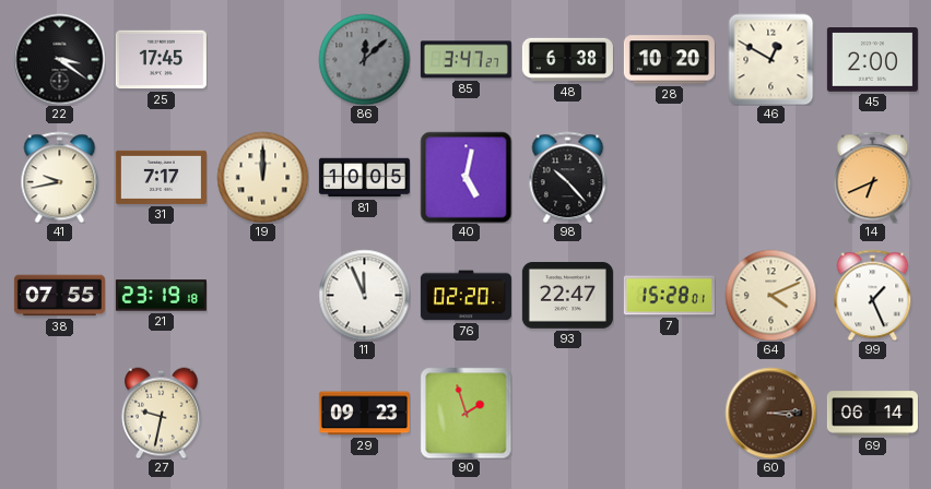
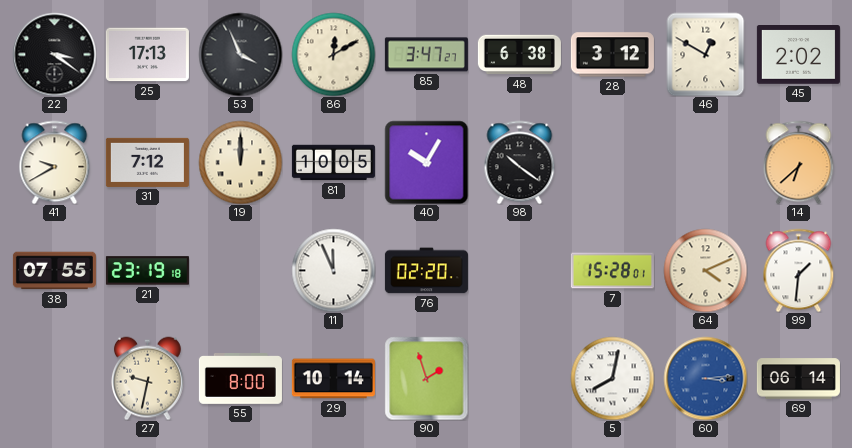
25: 17:45 -> 17:13 (147, 55)
53: none -> 3:56 (240, 54)
86: 12:08 -> 12:10 (333, 54)
86 dial: grey -> cream (333, 54)
28: 10:20 -> 3:12 (612, 55)
45: 2:00 -> 2:02 (798, 55)
41: 9:43 -> 9:40 (55, 162)
31: 7:17 -> 7:12 (147, 162)
40: 5:02 -> 10:05 (426, 162)
98: 10:23 -> 10:21 (520, 162)
14: 6:41 -> 6:38 (799, 162)
93: 22:47 -> none (567, 296)
99: 1:26 -> 1:31 (799, 270)
55: none -> 8:00 (240, 379)
29: 09:23 -> 10:14 (333, 379)
5: none -> 8:02 (612, 378)
60 dial: brown -> blue (705, 378)
